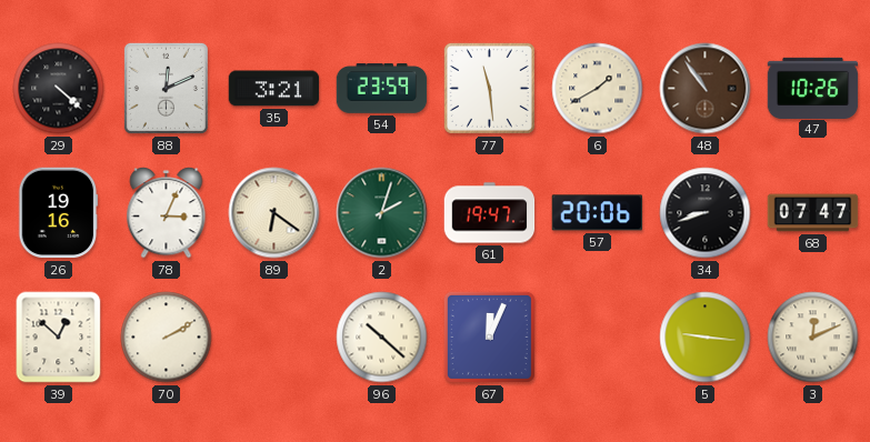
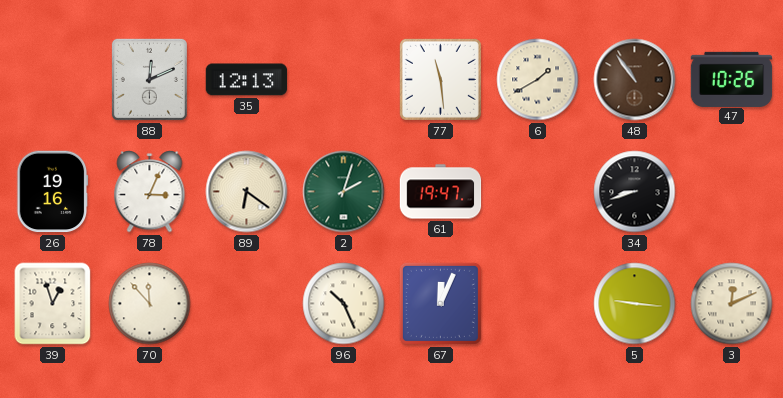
29: 4:22 -> none (59, 89)
35: 3:21 -> 12:13 (247, 80)
54: 23:59 -> none (382, 89)
57: 20:06 -> none (597, 213)
68: 07:47 -> none (813, 213)
39: 12:52 -> 12:57 (53, 304)
70: 2:10 -> 11:53 (150, 304)
96: 10:22 -> 10:26 (344, 304)
